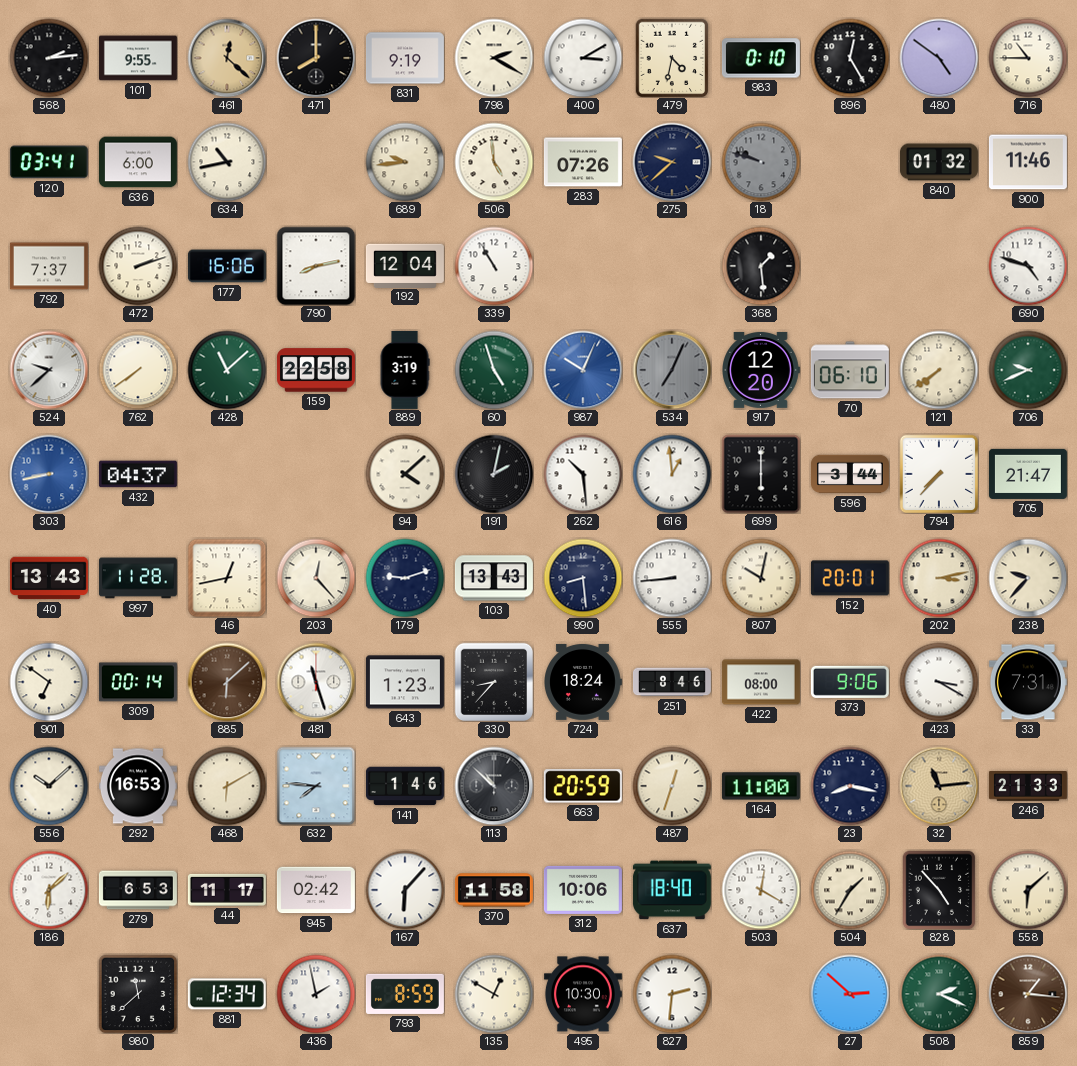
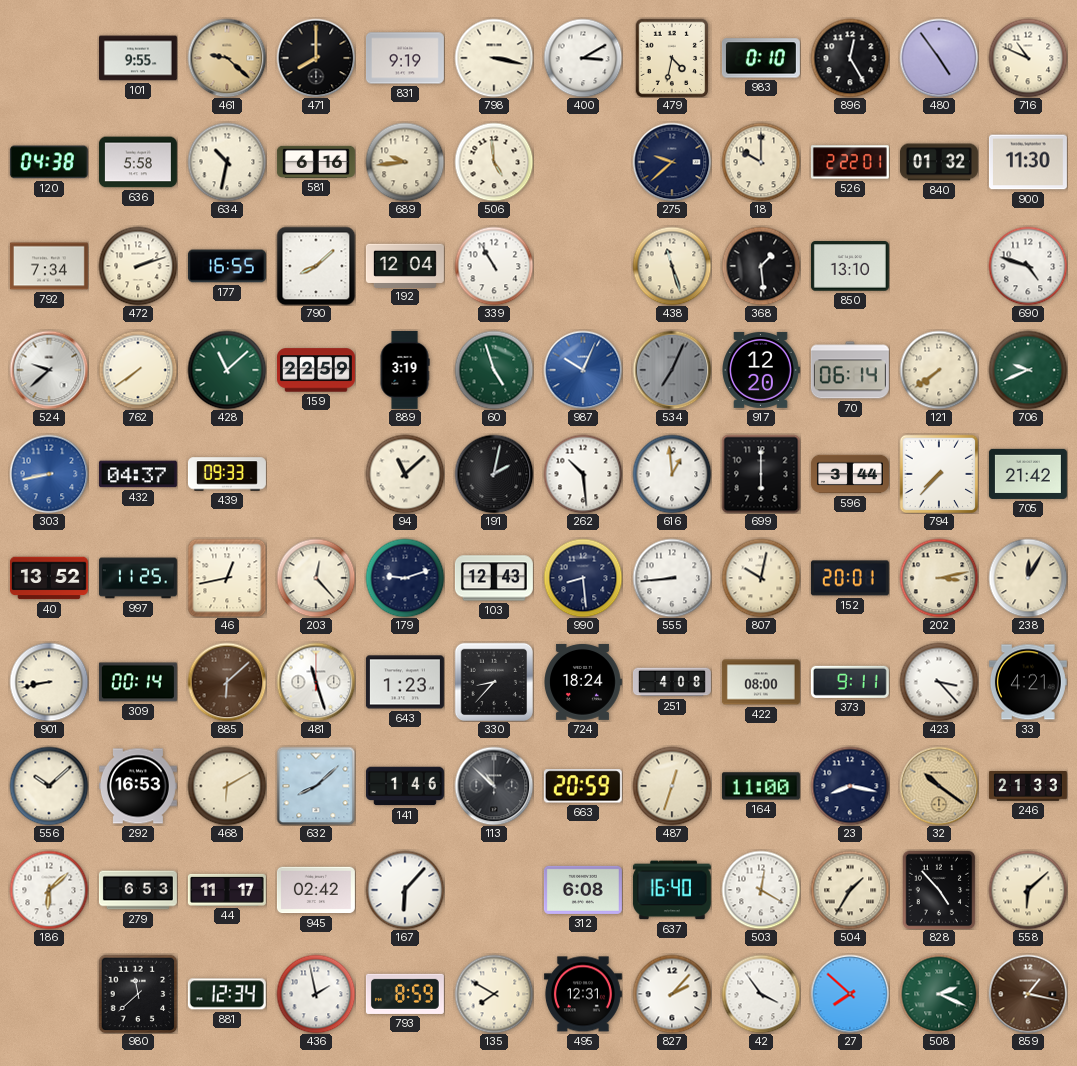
568: 2:14 -> none (49, 58)
461: 12:22 -> 9:22 (227, 58)
798: 2:20 -> 3:17 (494, 58)
480: 4:51 -> 4:54 (939, 58)
716: 10:45 -> 10:49 (1028, 58)
120: 03:41 -> 04:38 (49, 162)
636: 6:00 -> 5:58 (138, 162)
634: 10:43 -> 10:32 (227, 162)
581: none -> 6:16 (316, 162)
283: 07:26 -> none (583, 162)
18: 9:48 -> 10:00 (761, 162)
18 dial: grey -> cream (761, 162)
526: none -> 2:22 (850, 162)
900: 11:46 -> 11:30 (1028, 162)
792: 7:37 -> 7:34 (49, 266)
177: 16:06 -> 16:55 (227, 266)
790: 8:13 -> 8:08 (316, 266)
438: none -> 11:27 (672, 266)
850: none -> 13:10 (850, 266)
159: 22:58 -> 22:59 (316, 370)
70: 06:10 -> 06:14 (850, 370)
439: none -> 09:33 (227, 474)
94: 4:08 -> 11:08 (405, 474)
705: 21:47 -> 21:42 (1028, 474)
40: 13:43 -> 13:52 (49, 578)
997: 11:28 -> 11:25 (138, 578)
103: 13:43 -> 12:43 (494, 578)
238: 9:37 -> 12:05 (1028, 578)
901: 6:51 -> 8:43 (49, 682)
251: 8:46 -> 4:08 (672, 682)
373: 9:06 -> 9:11 (850, 682)
423: 3:20 -> 3:23 (939, 682)
33: 7:31 -> 4:21 (1028, 682)
632: 7:46 -> 8:08 (316, 786)
32: 11:14 -> 10:21 (939, 786)
370: 11:58 -> none (494, 890)
312: 10:06 -> 6:08 (583, 890)
637: 18:40 -> 16:40 (672, 890)
135: 12:50 -> 7:50 (494, 994)
495: 10:30 -> 12:31 (583, 994)
827: 2:31 -> 2:07 (672, 994)
42: none -> 3:54 (761, 994)
27: 2:52 -> 7:52 (850, 994)
859: 1:16 -> 1:17 (1028, 994)
